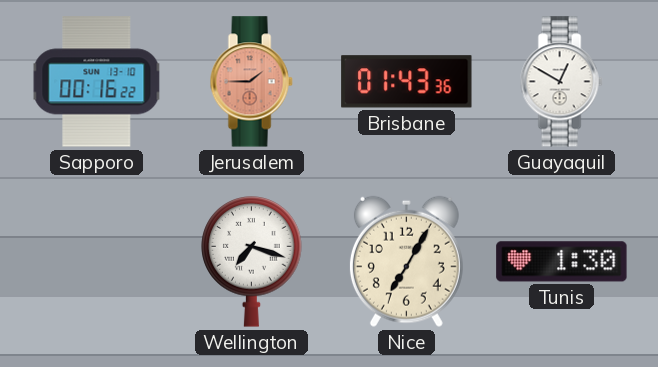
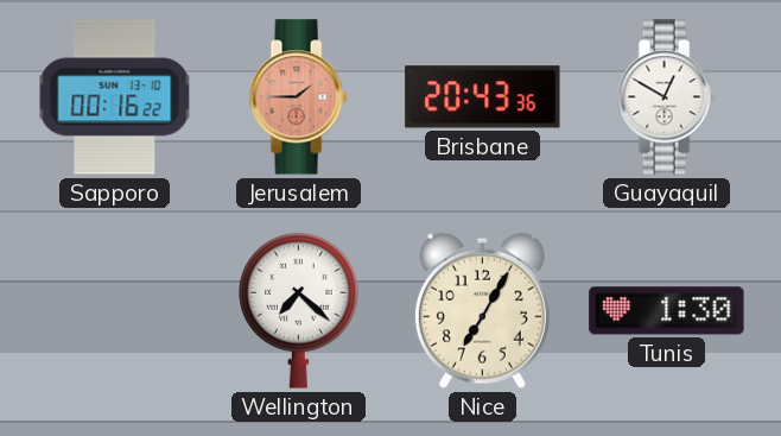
Brisbane: 01:43 -> 20:43 (483, 97)
Wellington: 7:18 -> 7:22 (299, 311)
